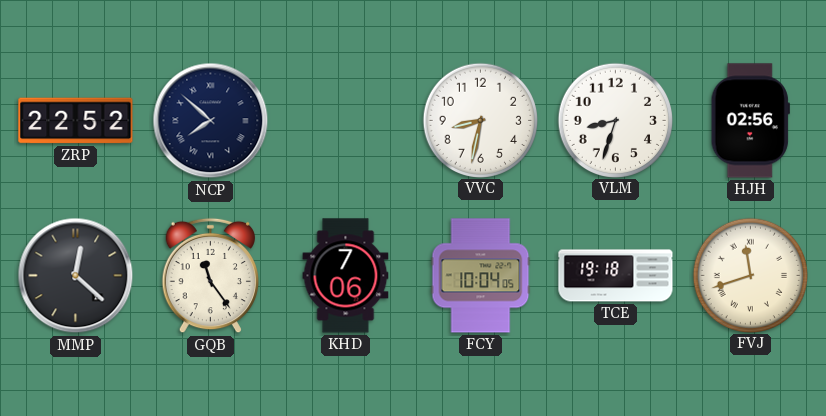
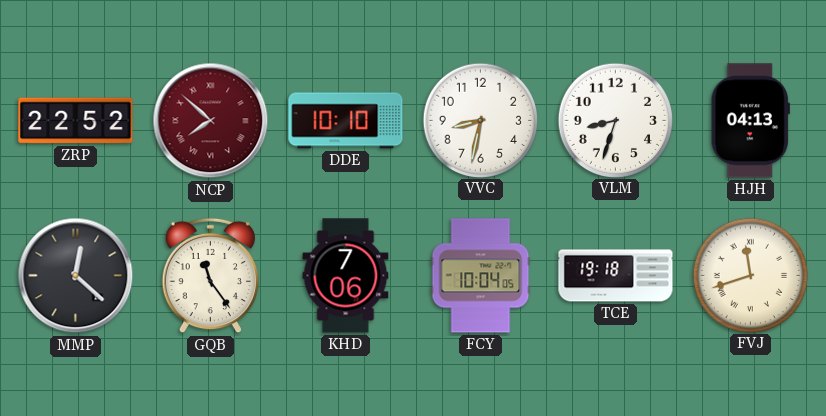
NCP dial: navy -> burgundy (211, 121)
DDE: none -> 10:10 (346, 121)
HJH: 02:56 -> 04:13 (750, 121)
